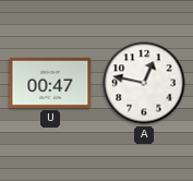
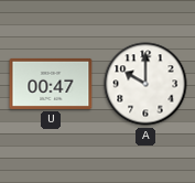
A: 12:47 -> 10:00 (145, 84)
